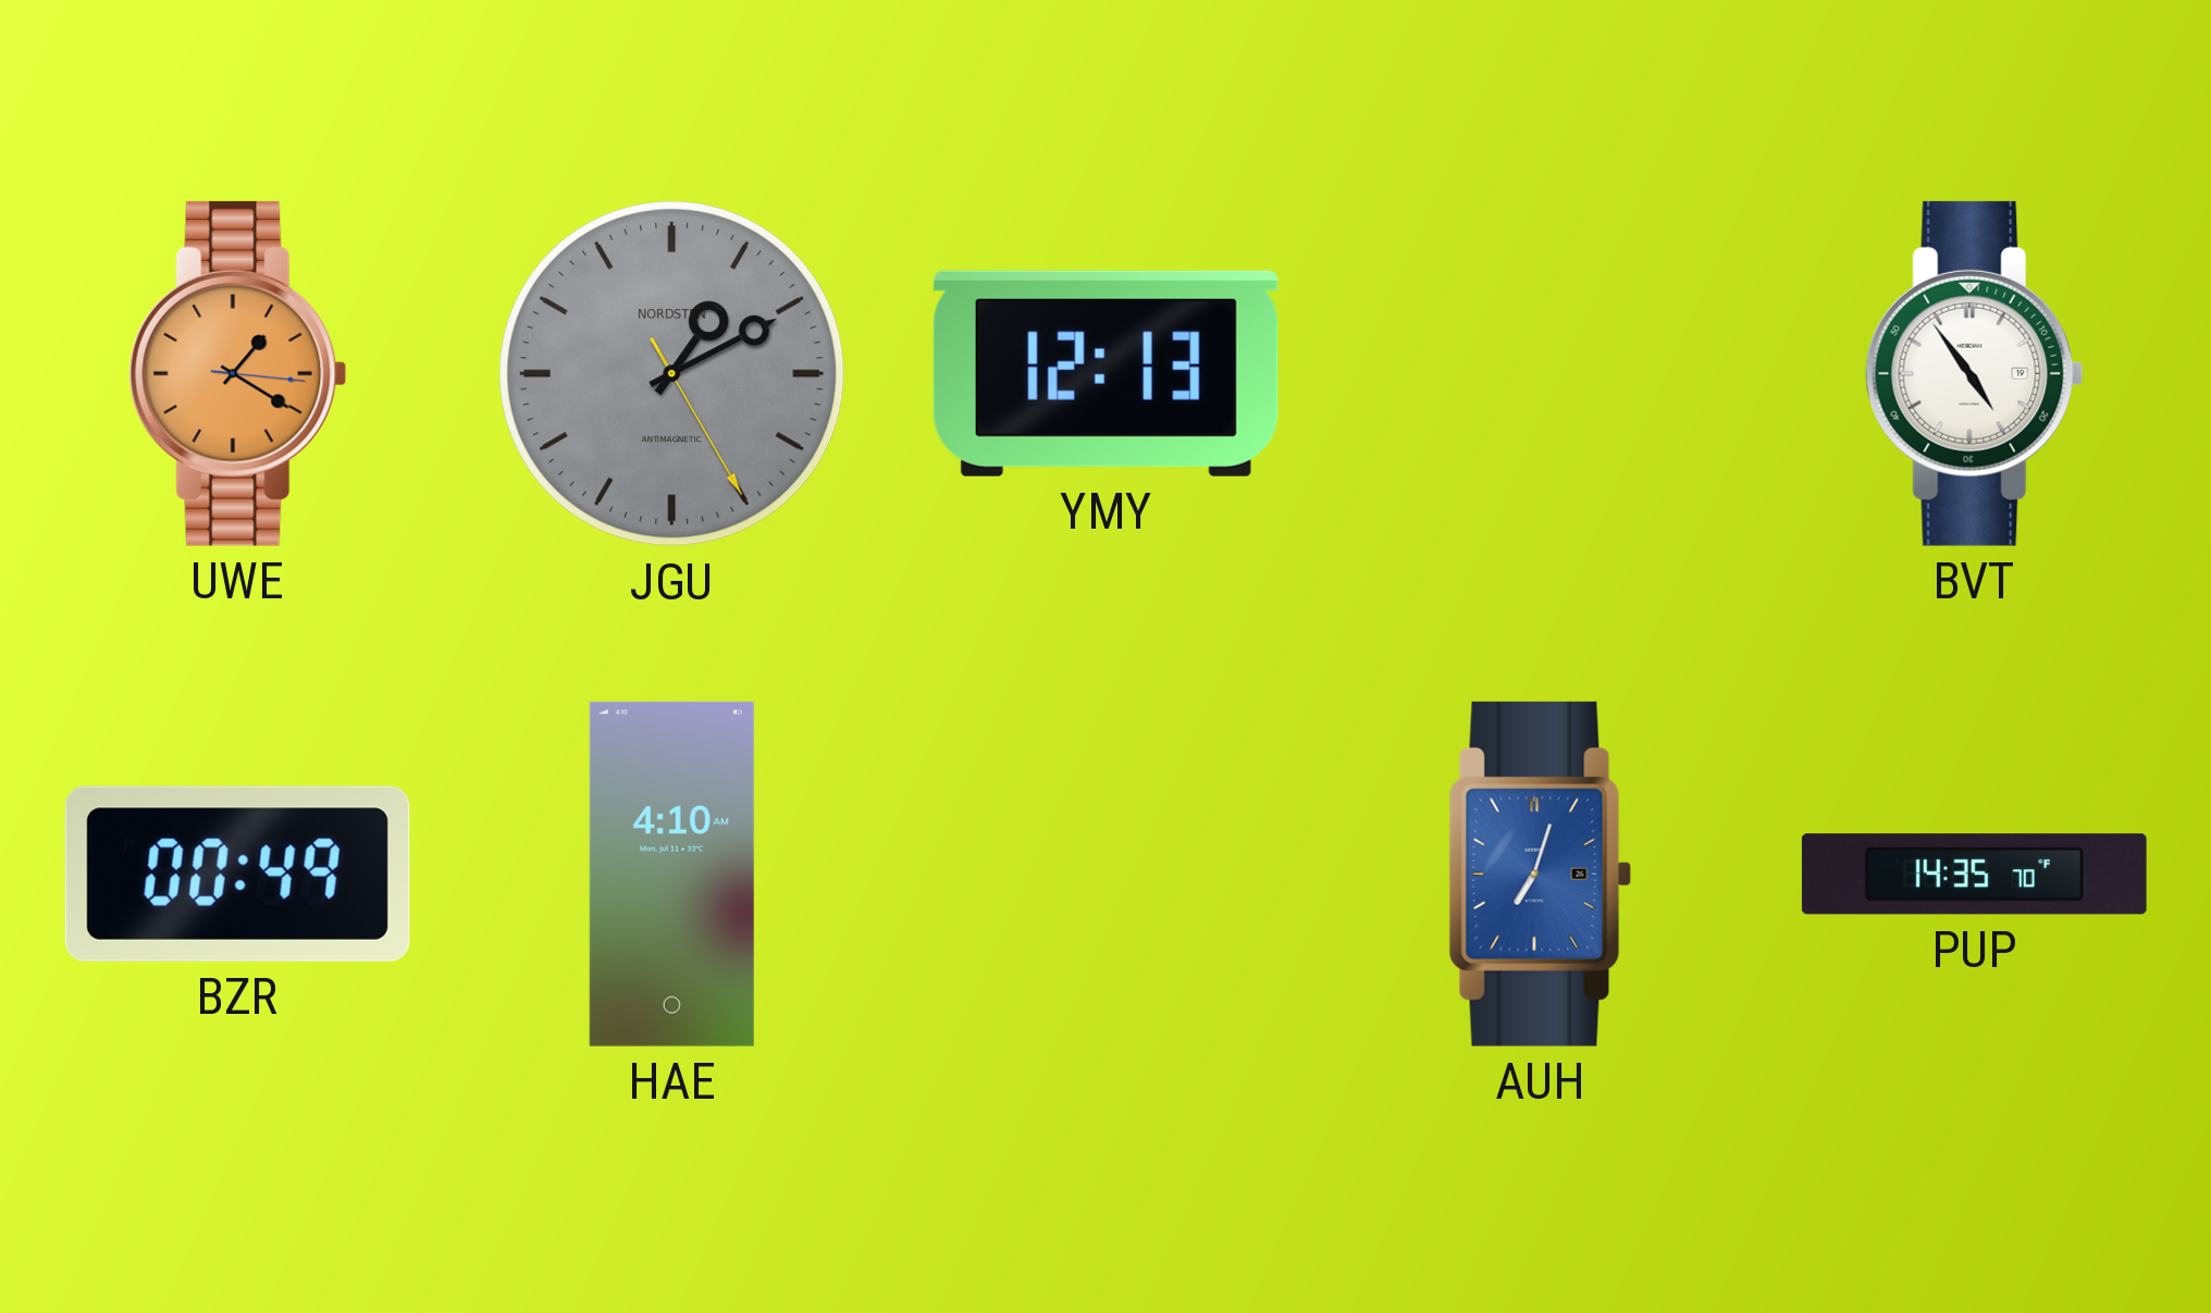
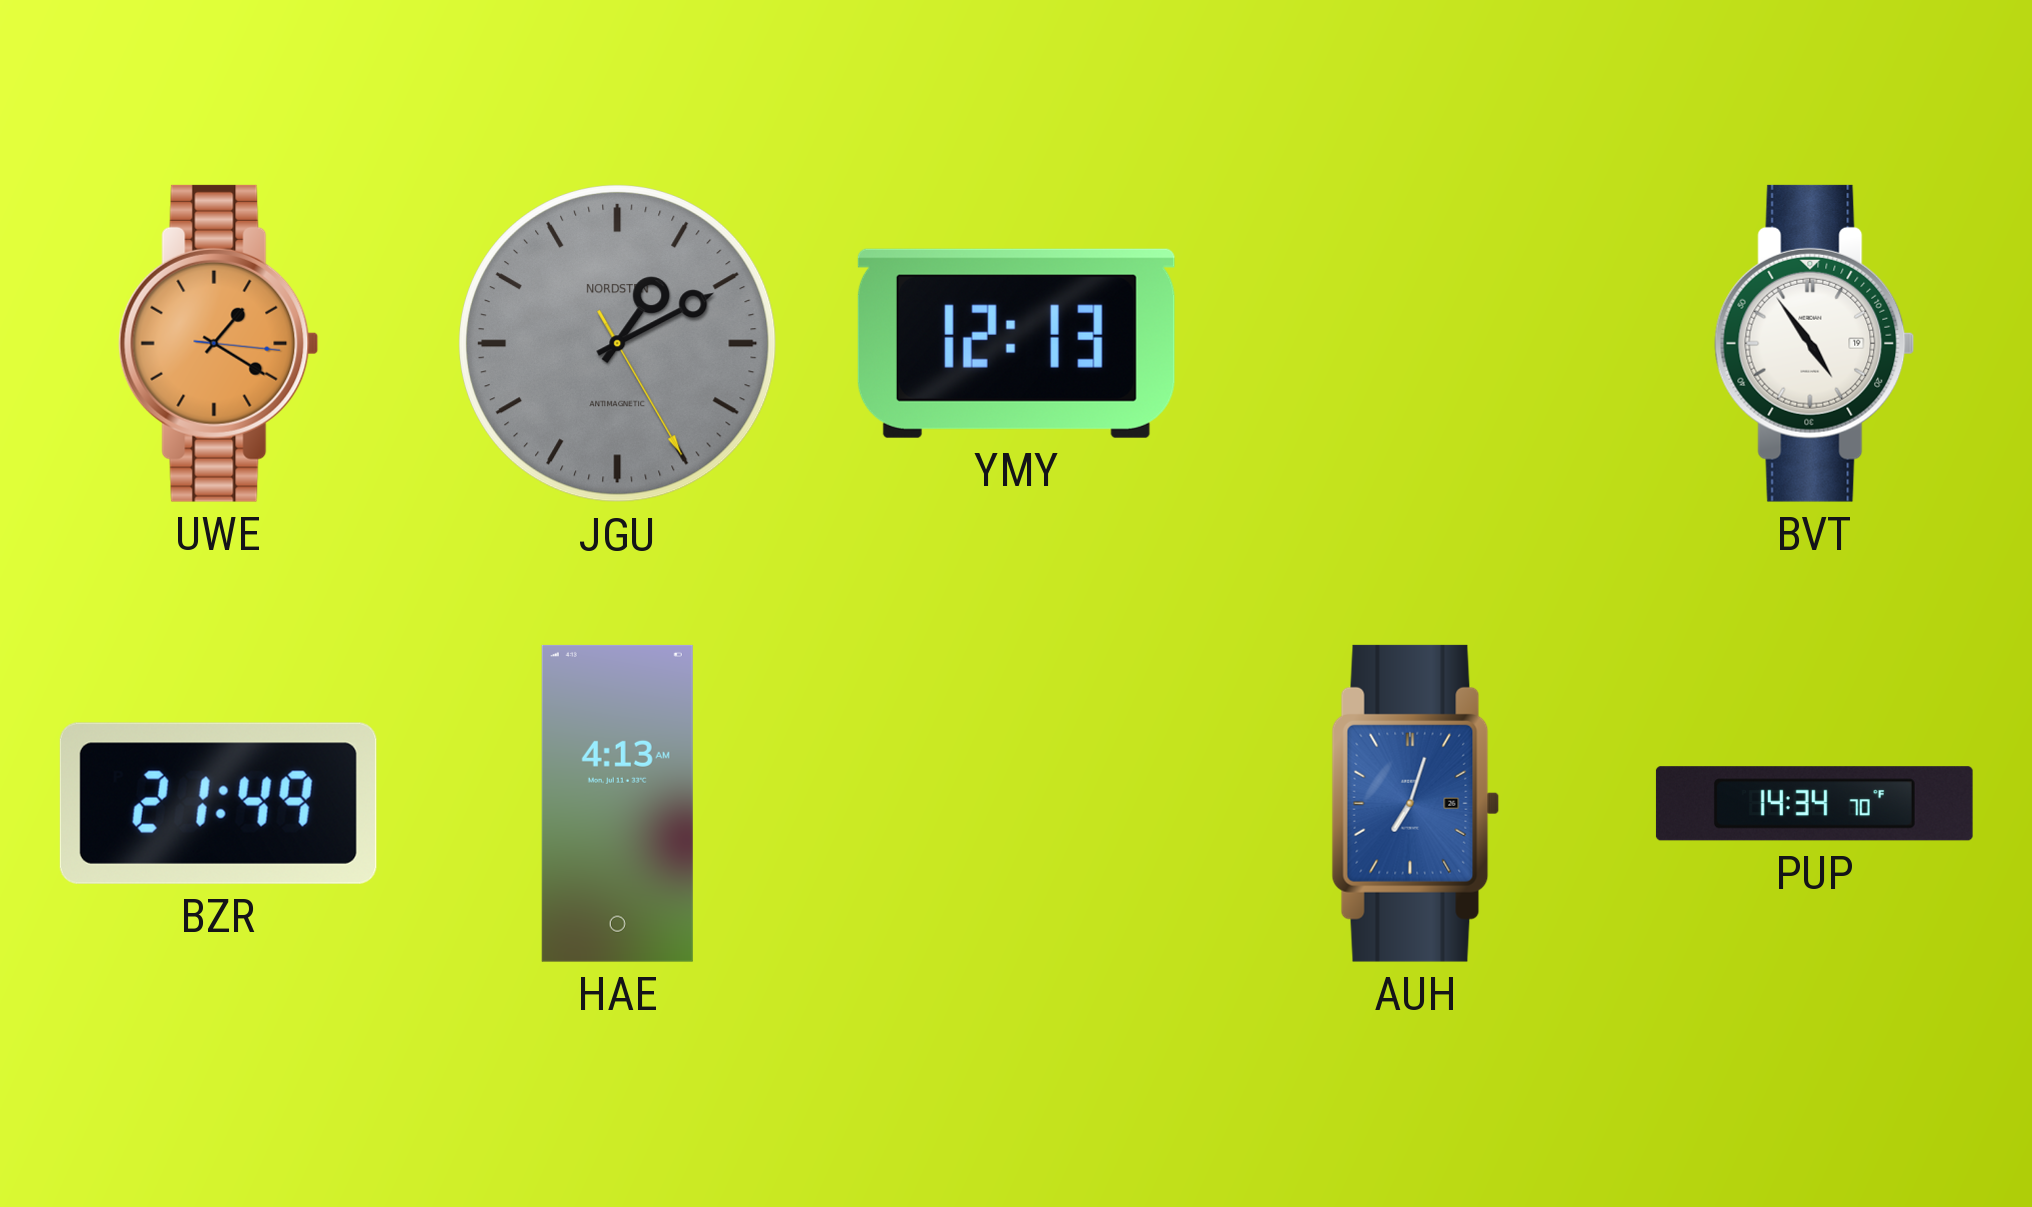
BZR: 00:49 -> 21:49 (218, 803)
HAE: 4:10 -> 4:13 (617, 803)
PUP: 14:35 -> 14:34 (1814, 804)
